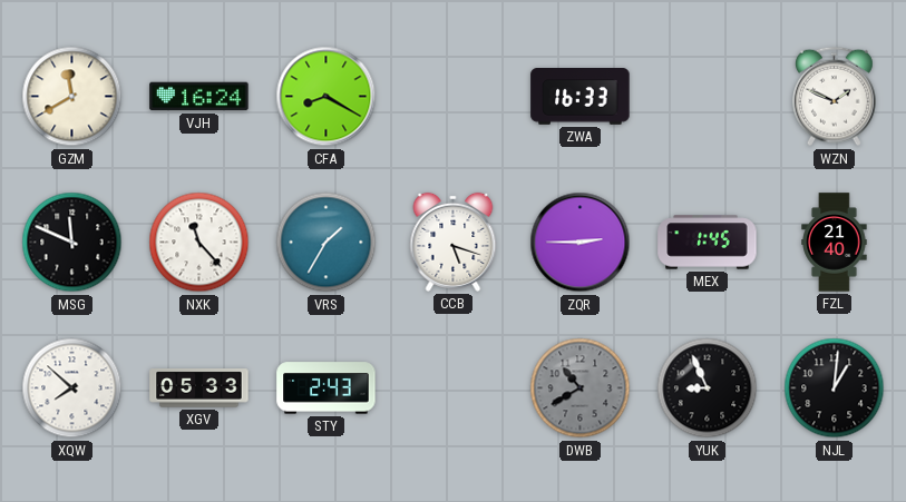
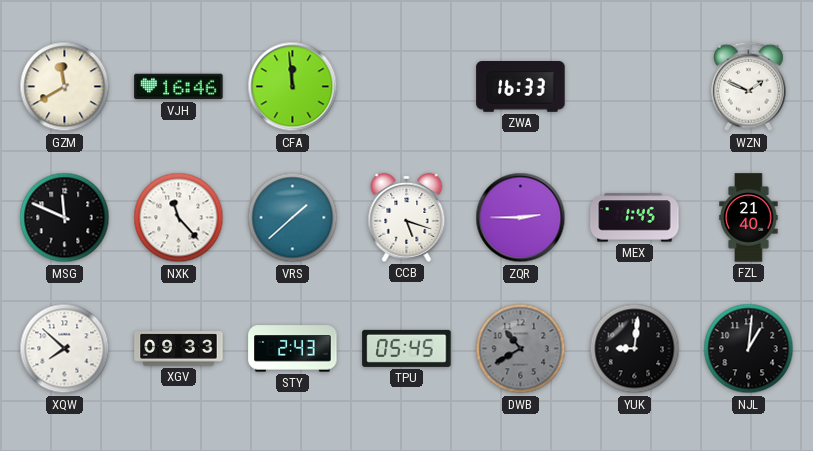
VJH: 16:24 -> 16:46 (179, 87)
CFA: 8:20 -> 11:59 (293, 87)
VRS: 1:35 -> 1:38 (293, 218)
XGV: 05:33 -> 09:33 (179, 349)
TPU: none -> 05:45 (407, 348)
YUK: 8:56 -> 9:01 (635, 349)
